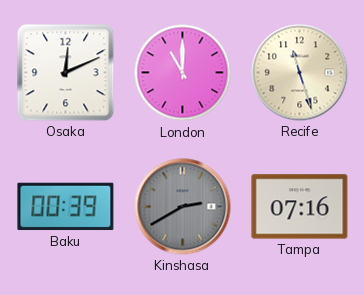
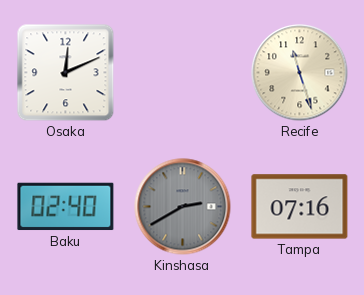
London: 11:00 -> none (183, 73)
Baku: 00:39 -> 02:40 (66, 207)
